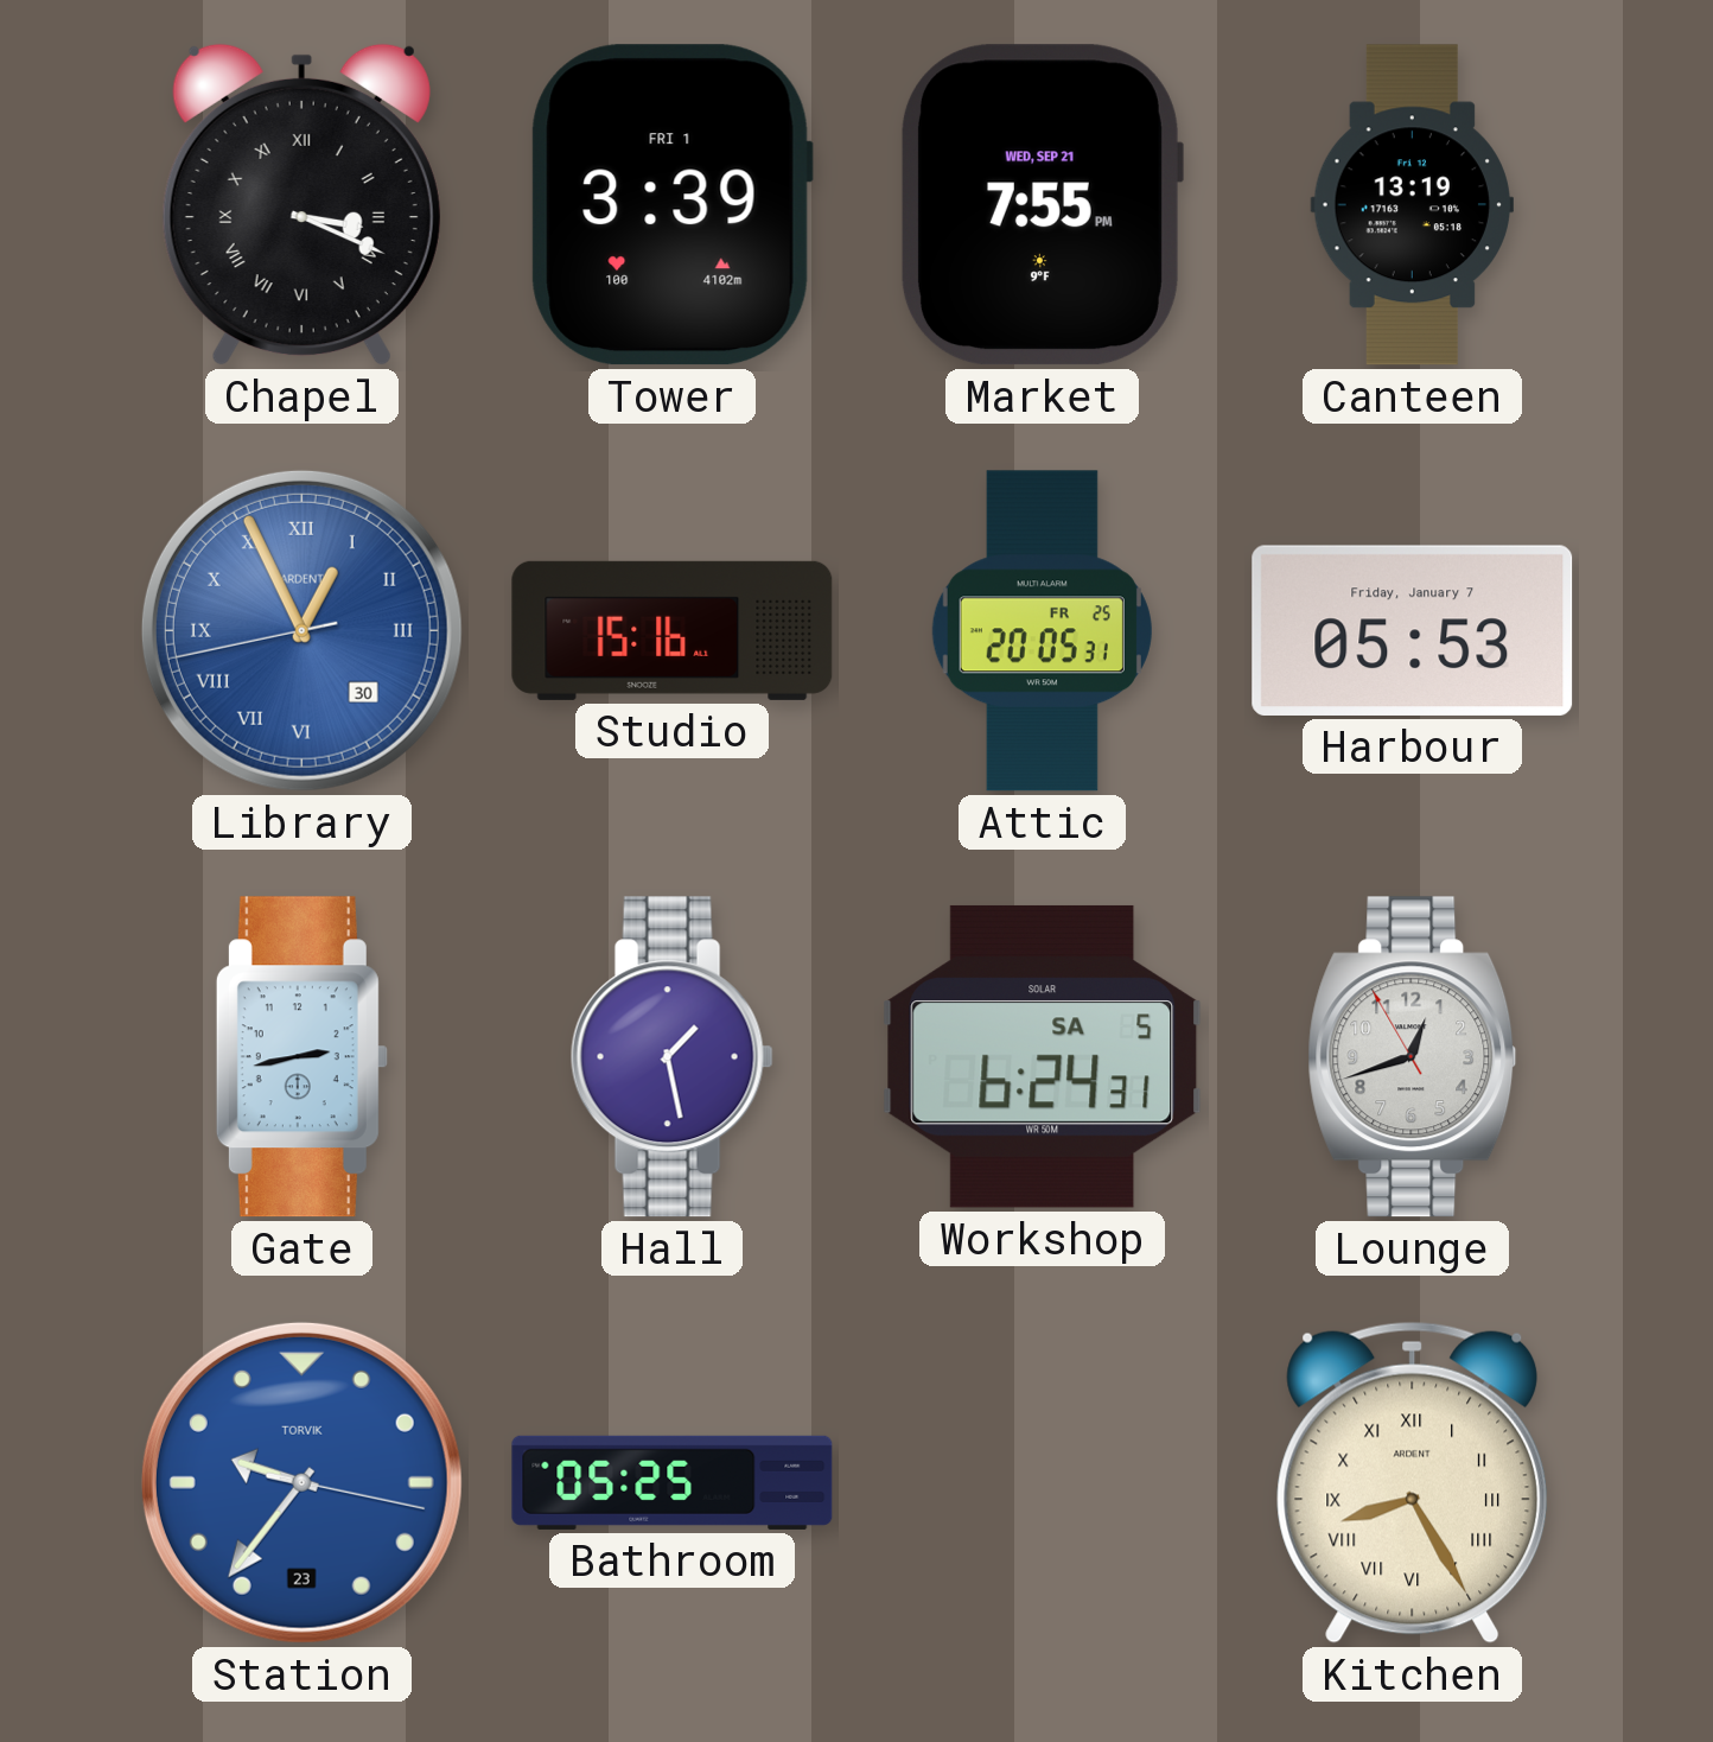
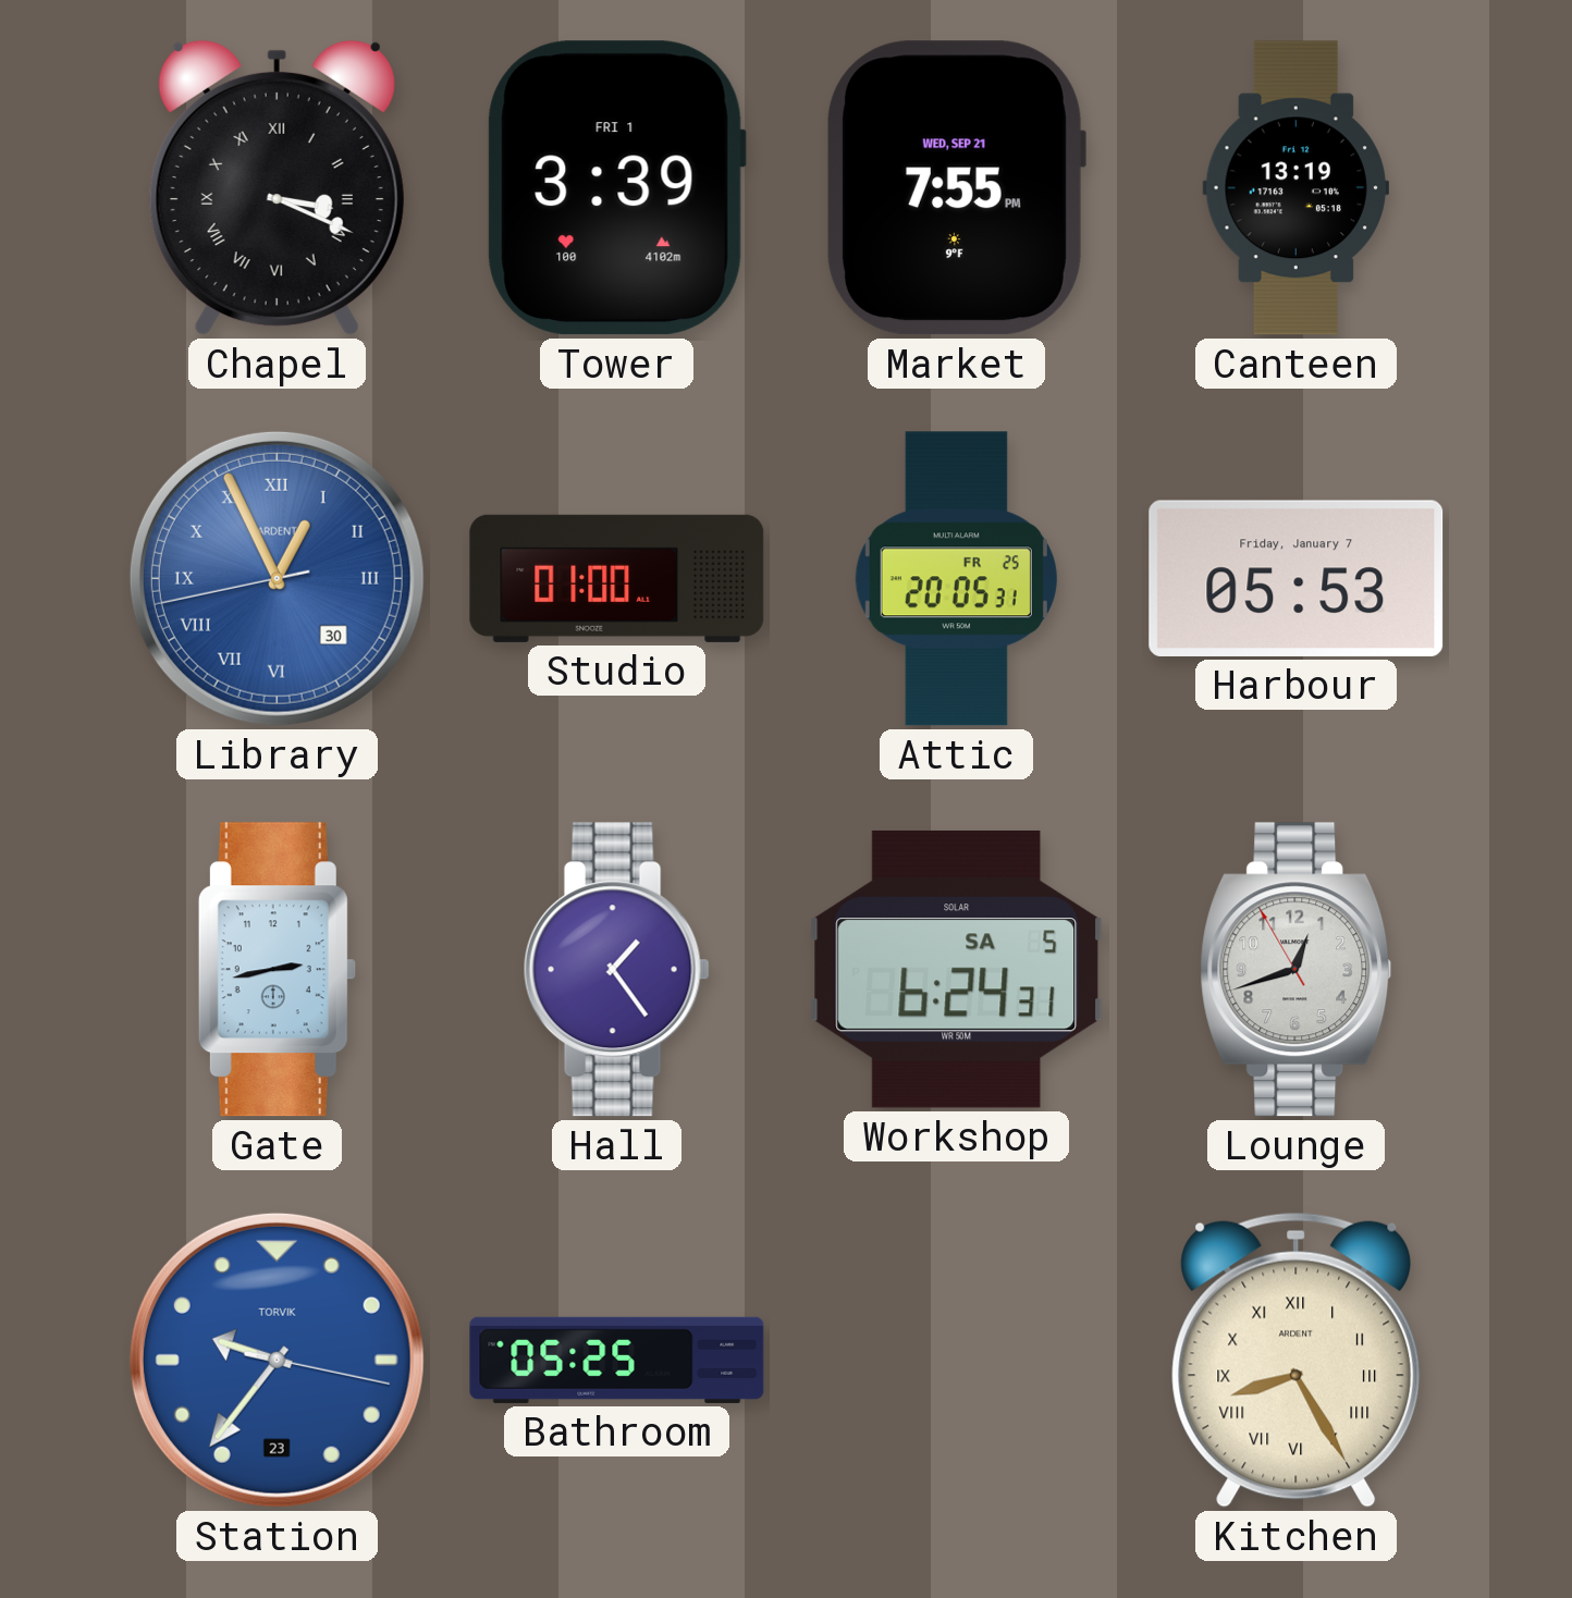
Studio: 15:16 -> 01:00 (617, 578)
Hall: 1:28 -> 1:24 (616, 970)
